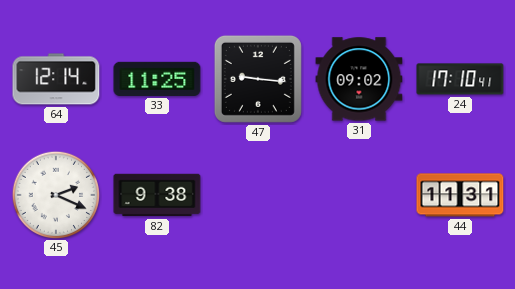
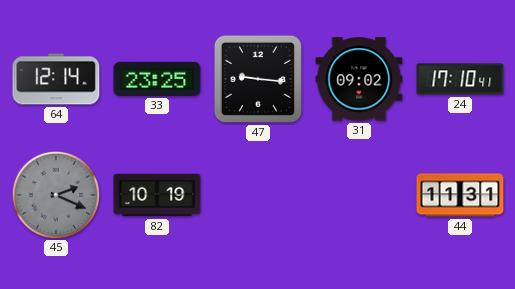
33: 11:25 -> 23:25 (157, 79)
45 dial: white -> grey (55, 194)
82: 9:38 -> 10:19 (157, 195)
